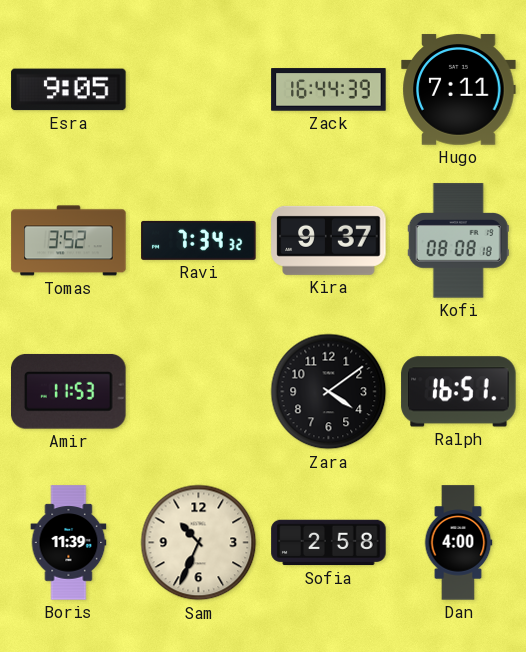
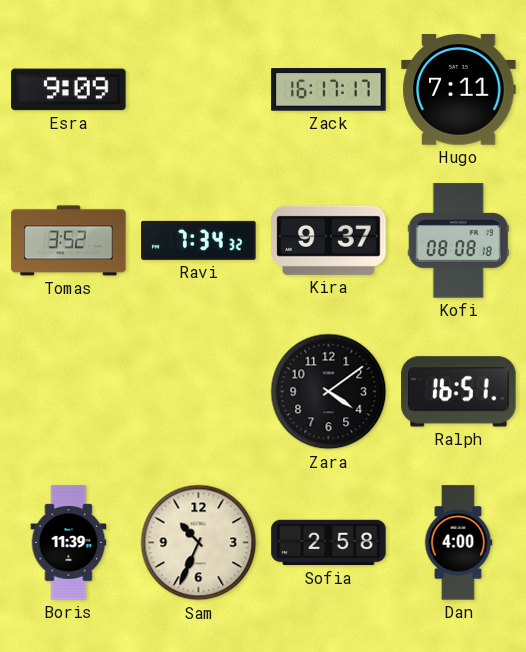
Esra: 9:05 -> 9:09 (69, 90)
Zack: 16:44 -> 16:17 (329, 90)
Amir: 11:53 -> none (69, 391)
